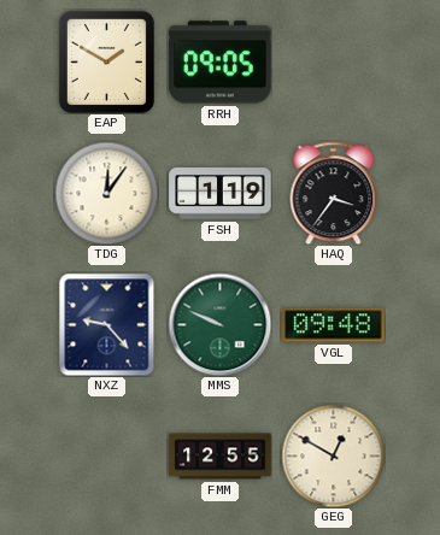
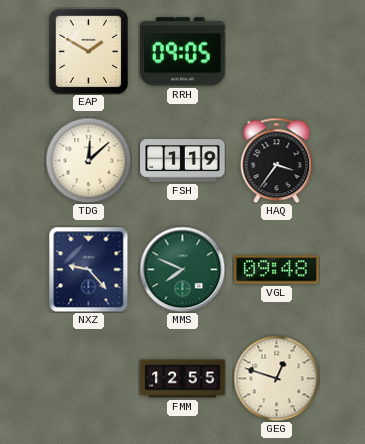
TDG: 12:06 -> 12:08 (88, 160)
MMS: 9:49 -> 7:49 (182, 269)
GEG: 12:50 -> 12:48 (276, 378)
